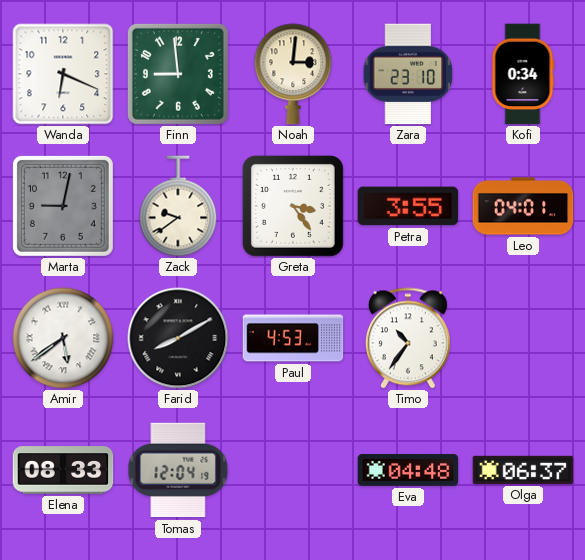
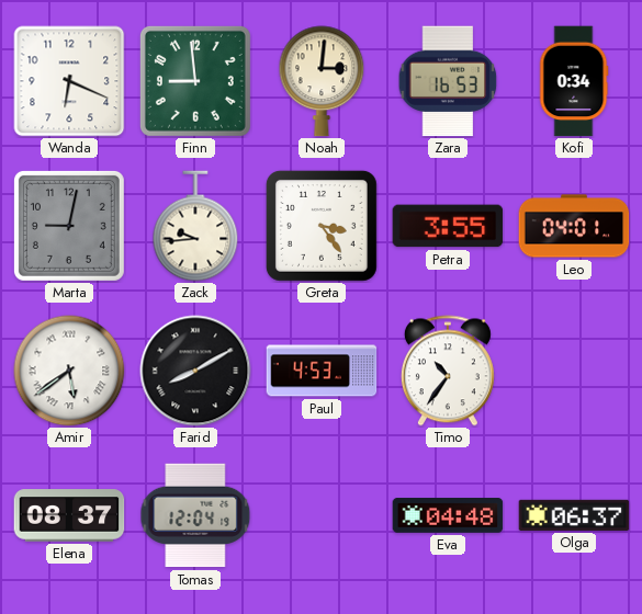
Zara: 23:10 -> 16:53 (448, 81)
Zack: 9:39 -> 9:44 (195, 226)
Elena: 08:33 -> 08:37 (69, 515)
